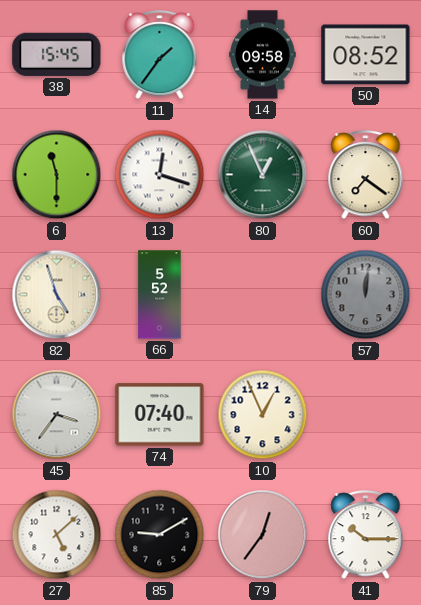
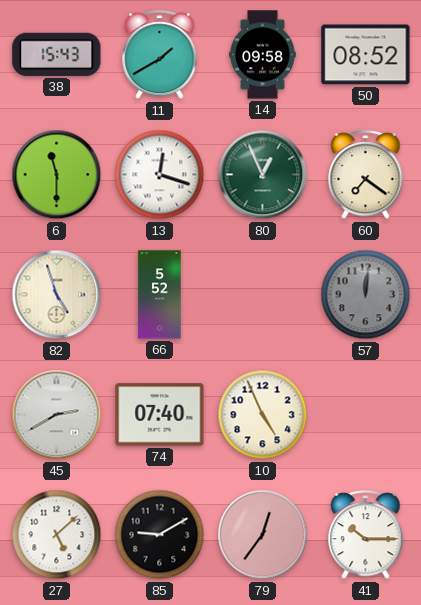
38: 15:45 -> 15:43 (57, 54)
11: 1:36 -> 1:40 (160, 55)
45: 3:36 -> 2:40 (57, 415)
10: 12:56 -> 4:56 (263, 415)
